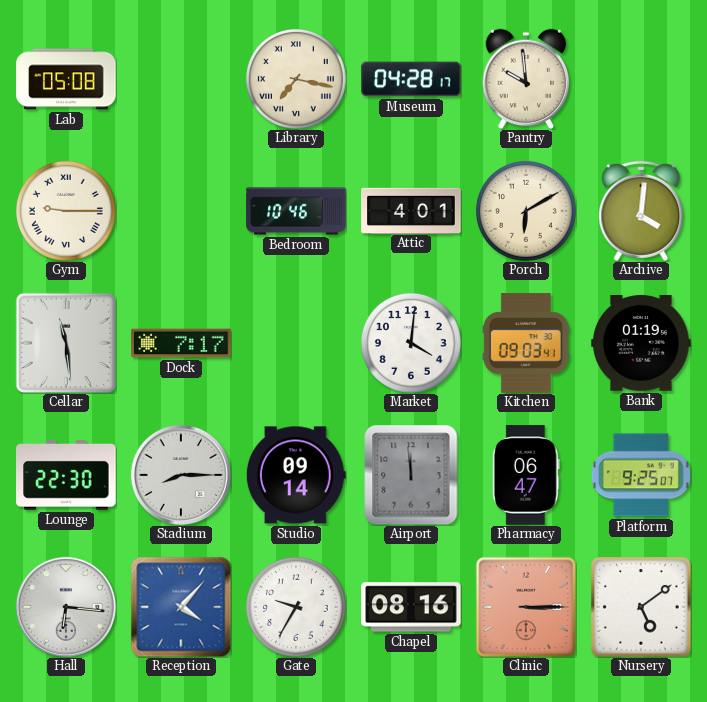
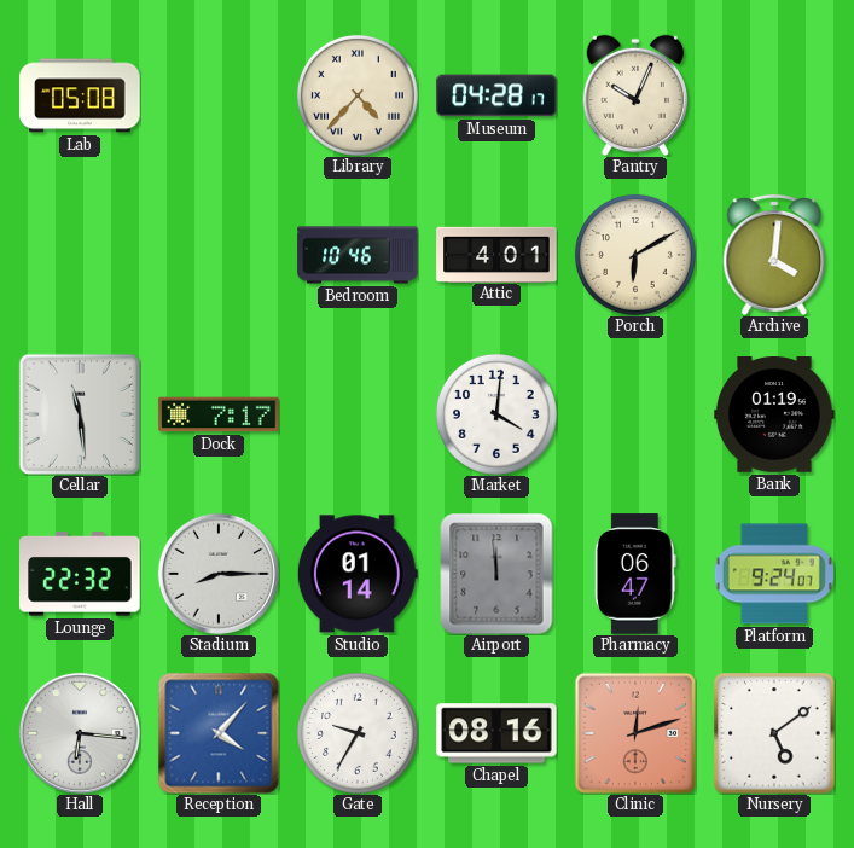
Library: 7:17 -> 4:37 (358, 95)
Pantry: 9:59 -> 10:04 (635, 95)
Gym: 9:15 -> none (66, 211)
Kitchen: 09:03 -> none (526, 343)
Lounge: 22:30 -> 22:32 (80, 574)
Studio: 09:14 -> 01:14 (358, 574)
Platform: 9:25 -> 9:24 (774, 574)
Clinic: 3:15 -> 12:12 (635, 733)
